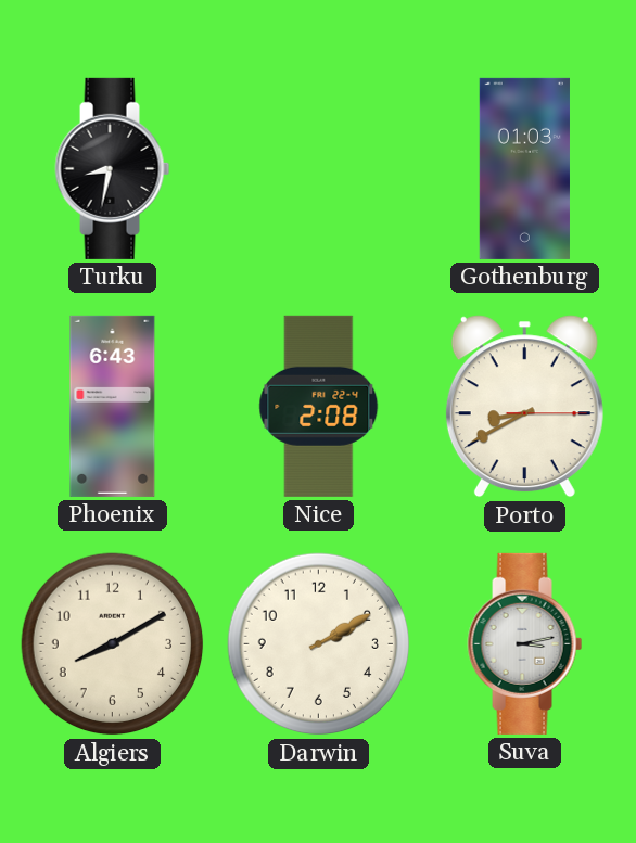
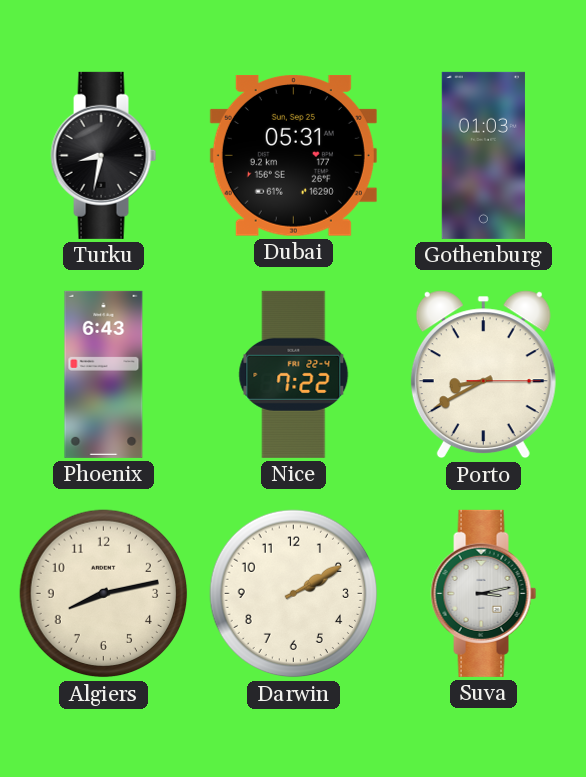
Dubai: none -> 05:31 (293, 156)
Nice: 2:08 -> 7:22 (294, 374)
Algiers: 8:10 -> 8:13 (104, 594)
